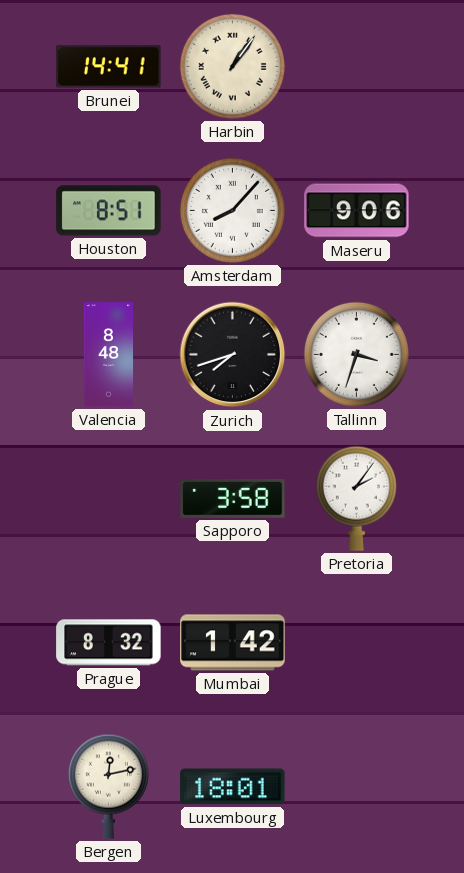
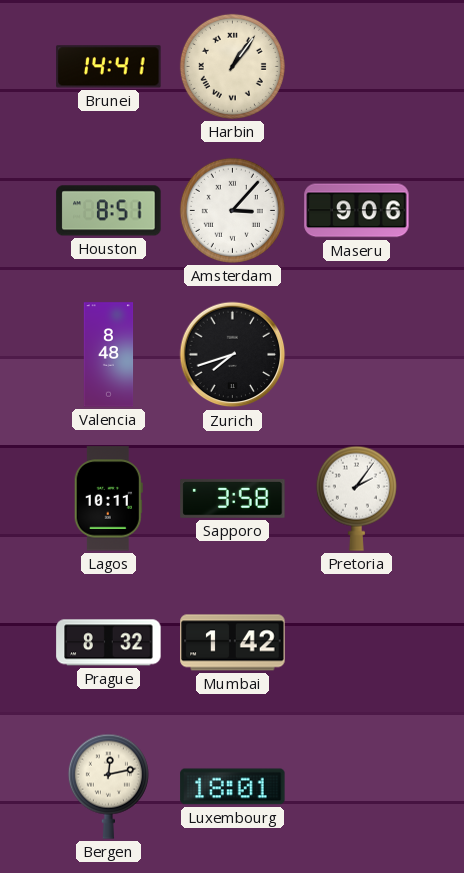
Amsterdam: 8:07 -> 3:07 (232, 210)
Tallinn: 3:33 -> none (356, 354)
Lagos: none -> 10:11 (108, 499)
